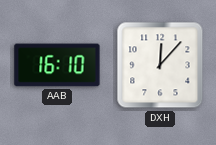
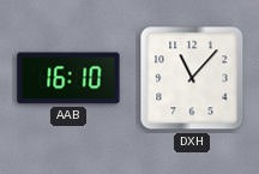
DXH: 12:07 -> 11:07 (192, 78)
